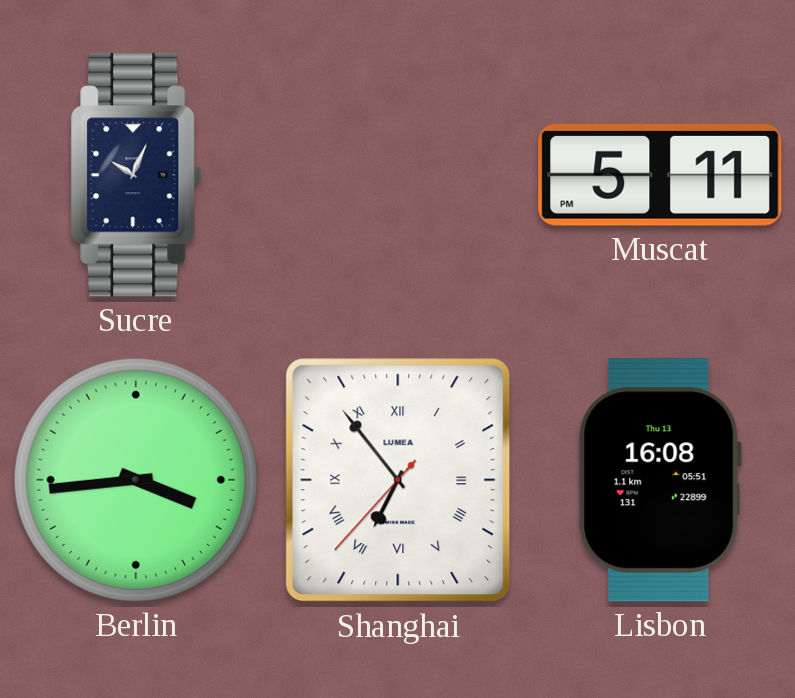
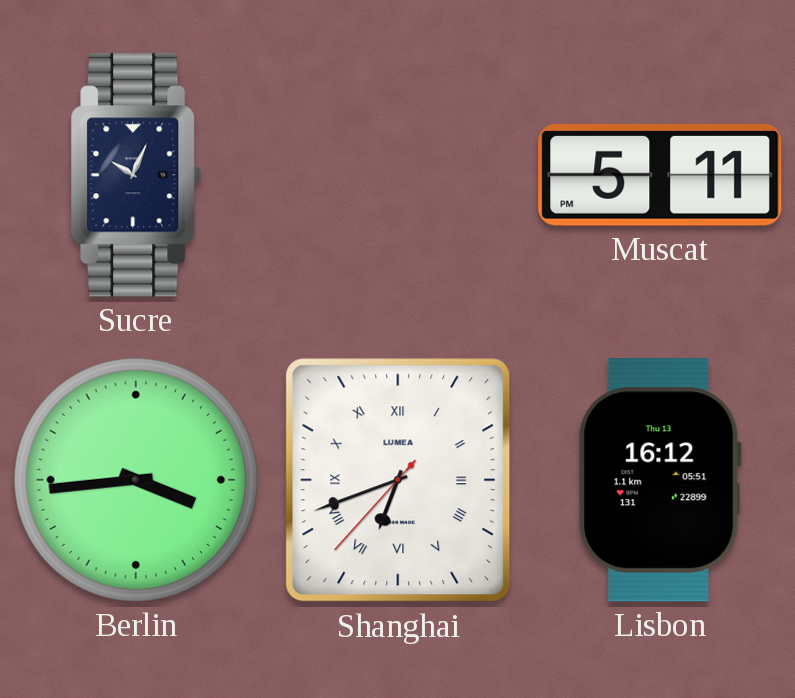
Shanghai: 6:53 -> 6:41 (398, 480)
Lisbon: 16:08 -> 16:12 (660, 480)
